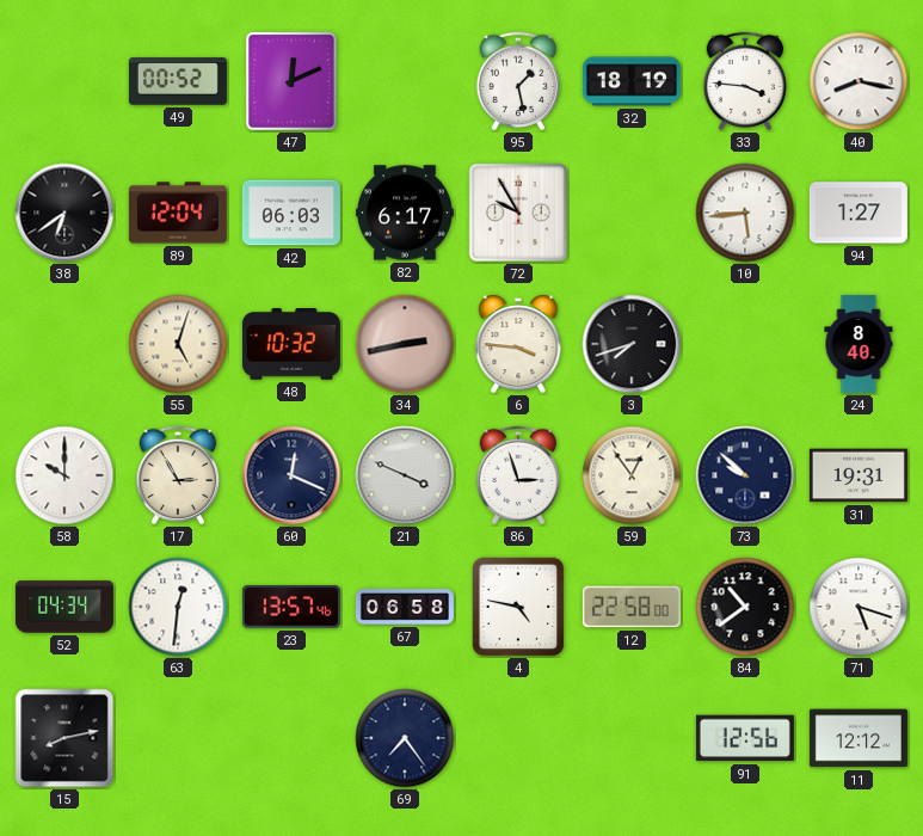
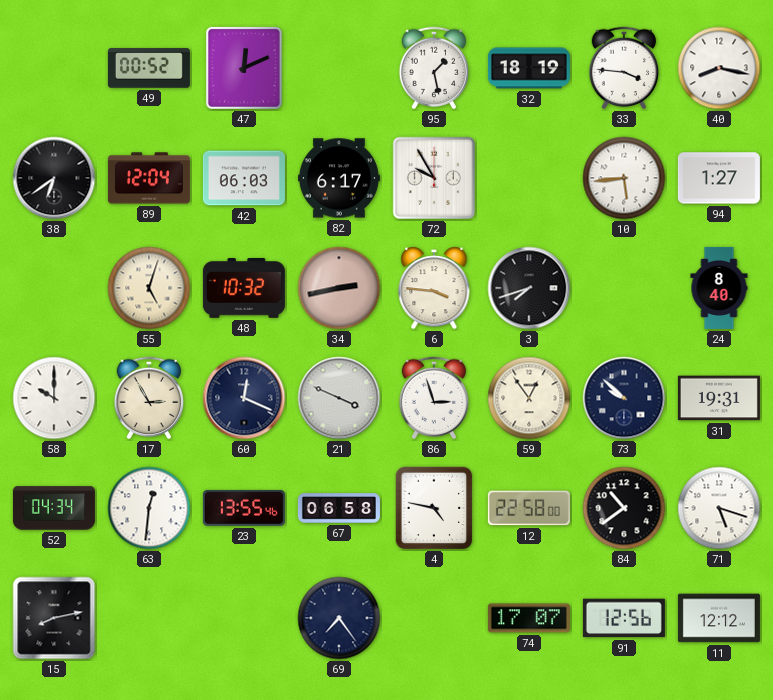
23: 13:57 -> 13:55 (244, 508)
74: none -> 17:07 (529, 618)
